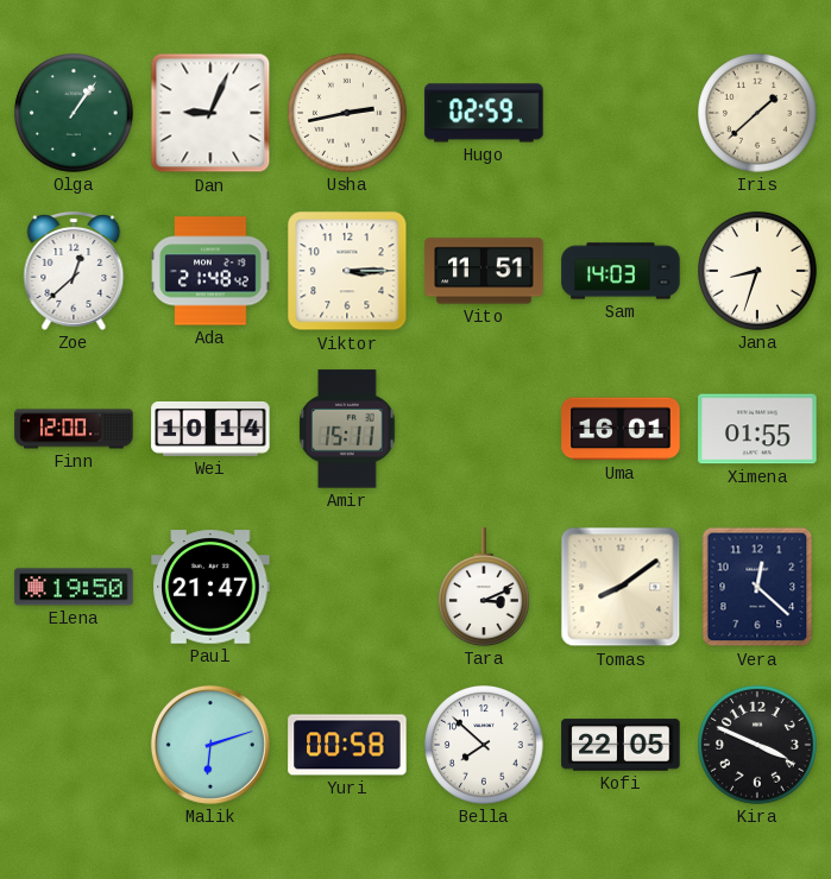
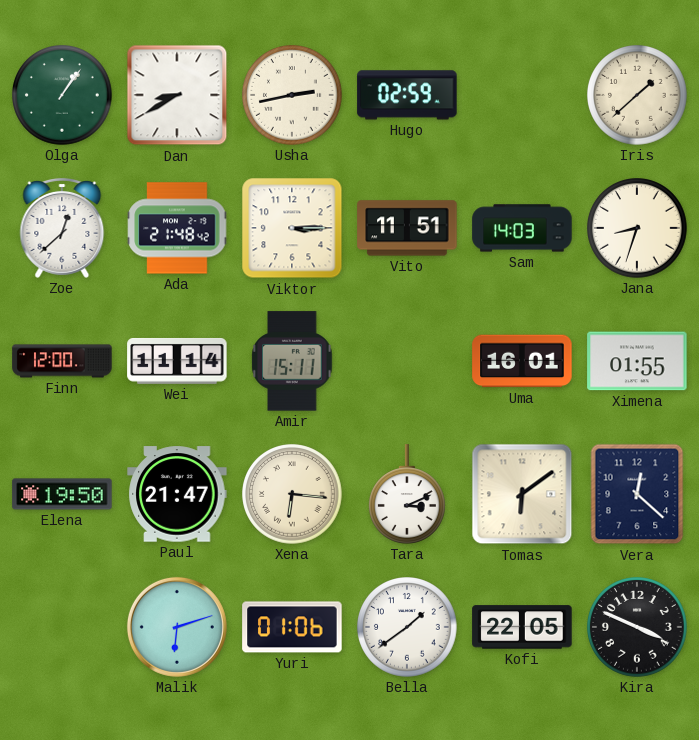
Dan: 9:04 -> 8:40 (177, 95)
Wei: 10:14 -> 11:14 (177, 361)
Xena: none -> 6:16 (293, 495)
Tomas: 8:09 -> 6:09 (522, 494)
Yuri: 00:58 -> 01:06 (292, 627)
Bella: 7:52 -> 1:39 (408, 628)
